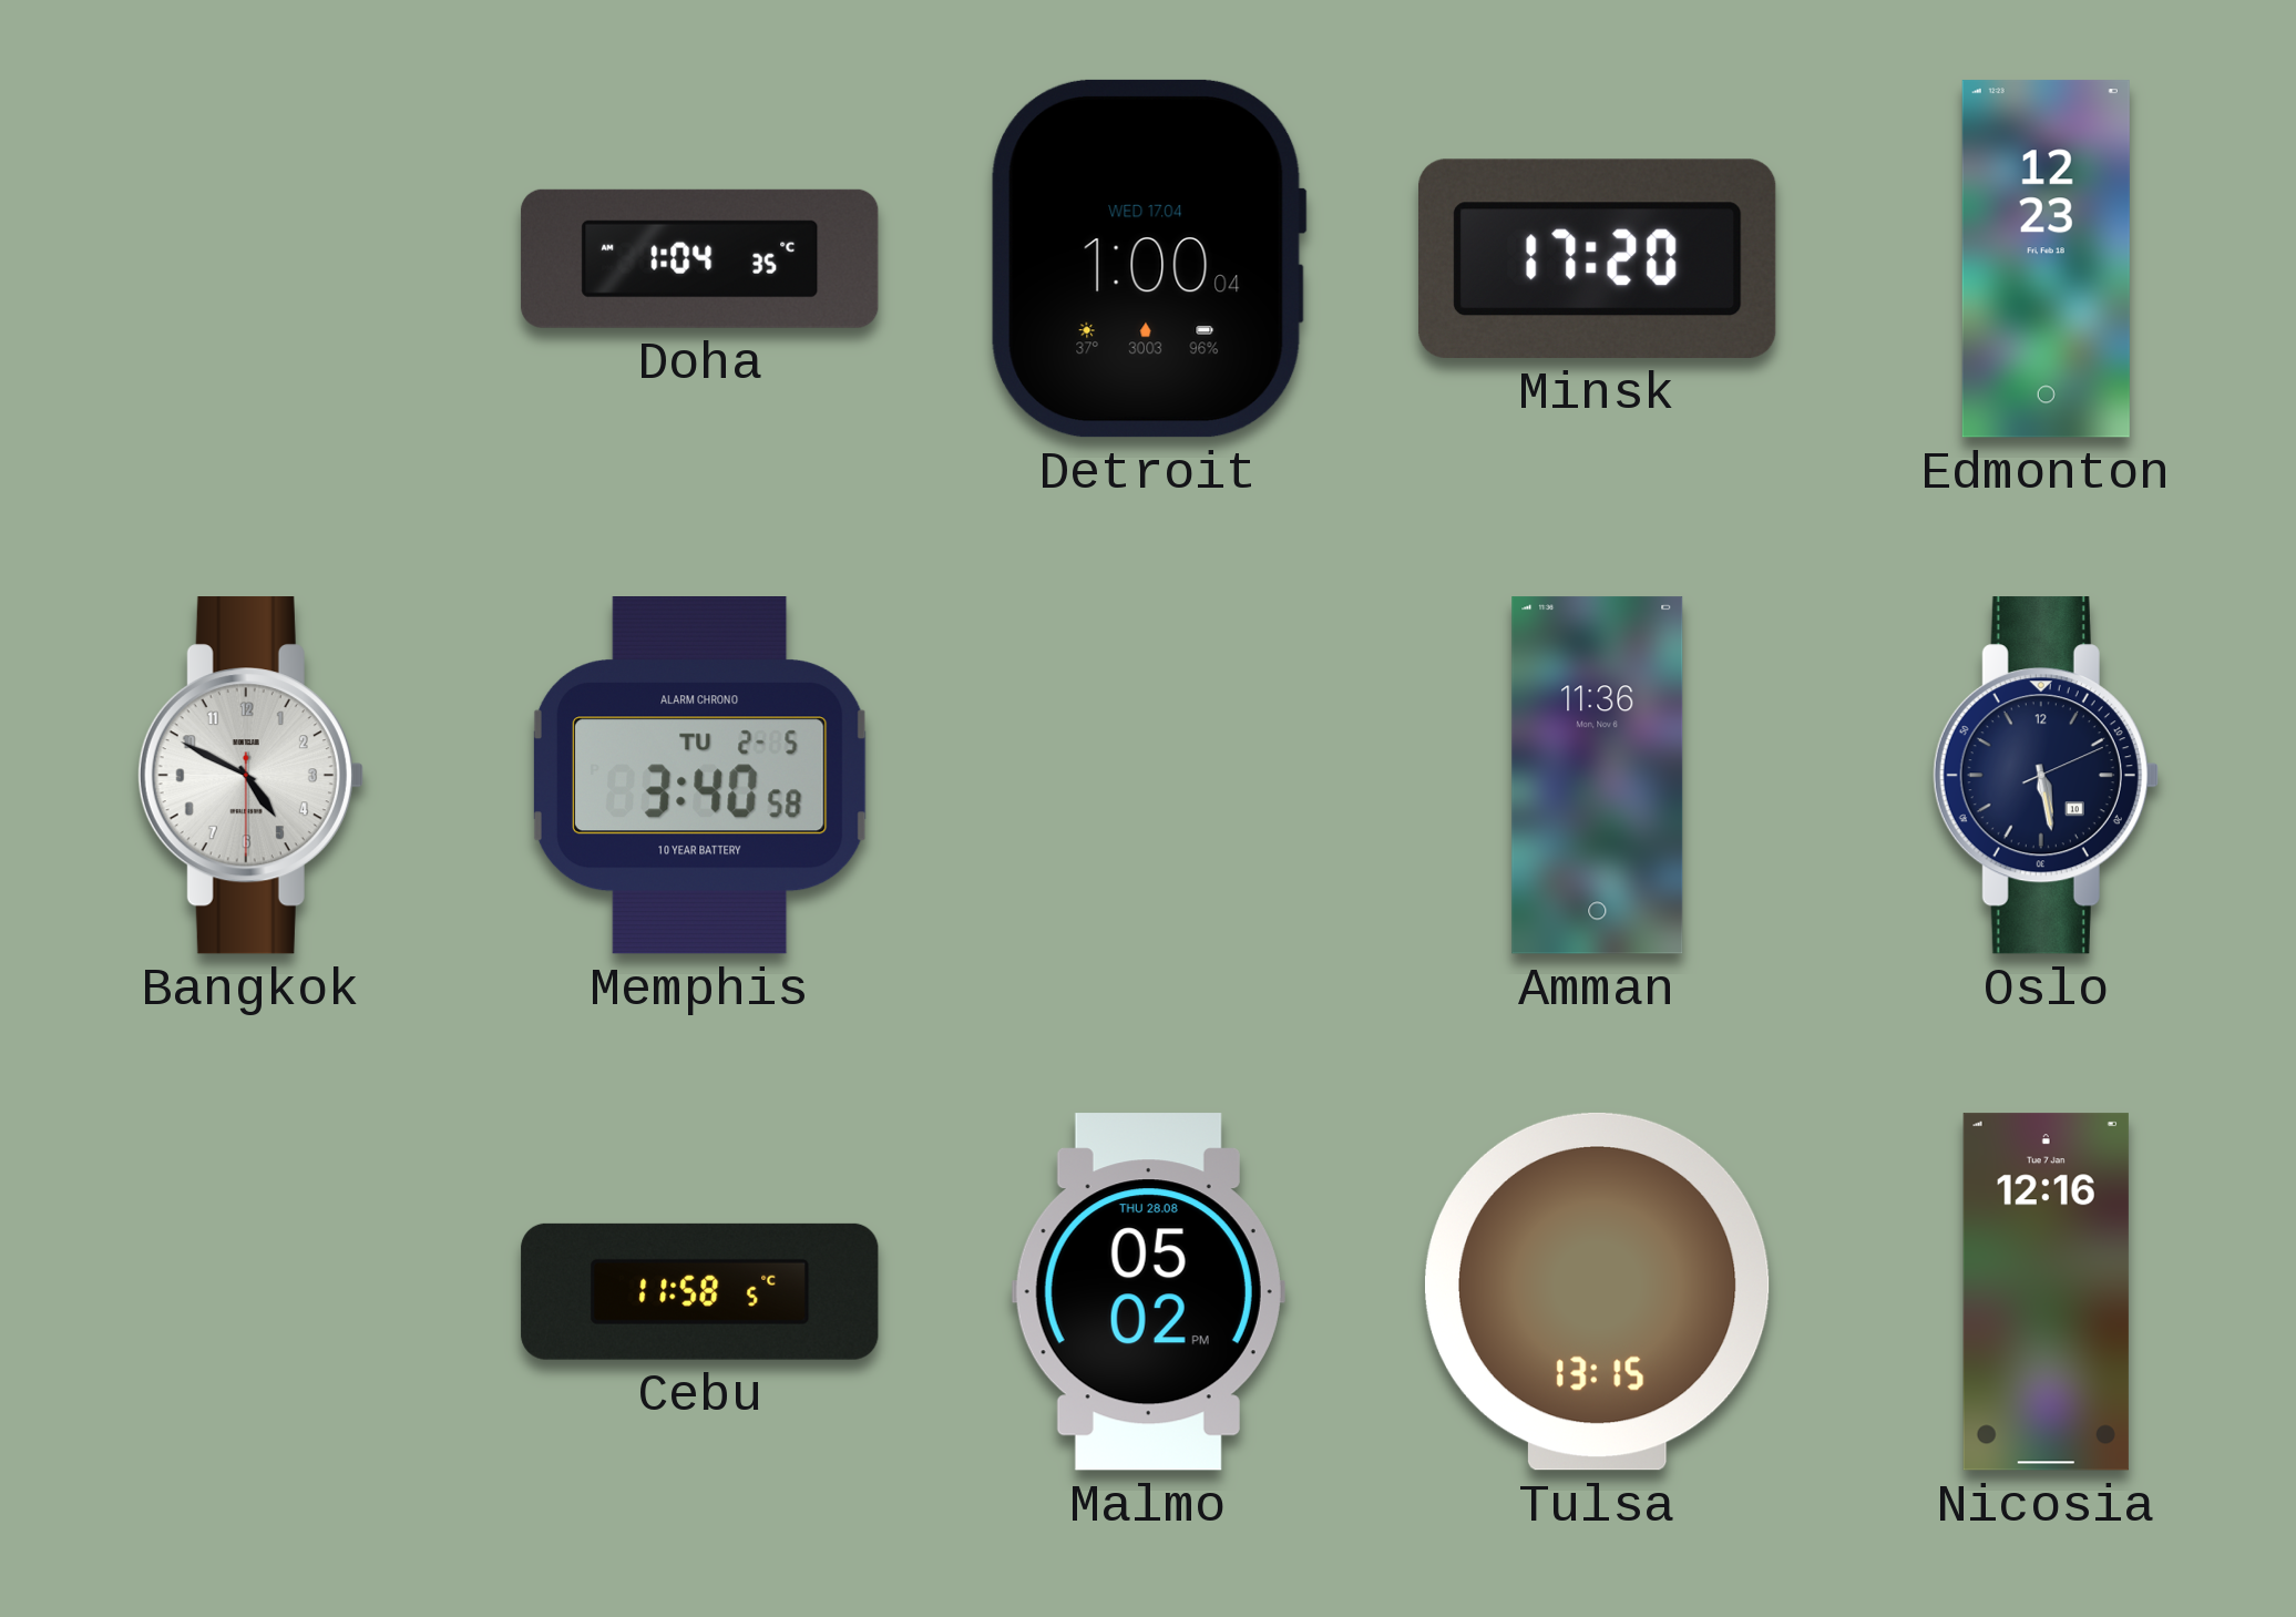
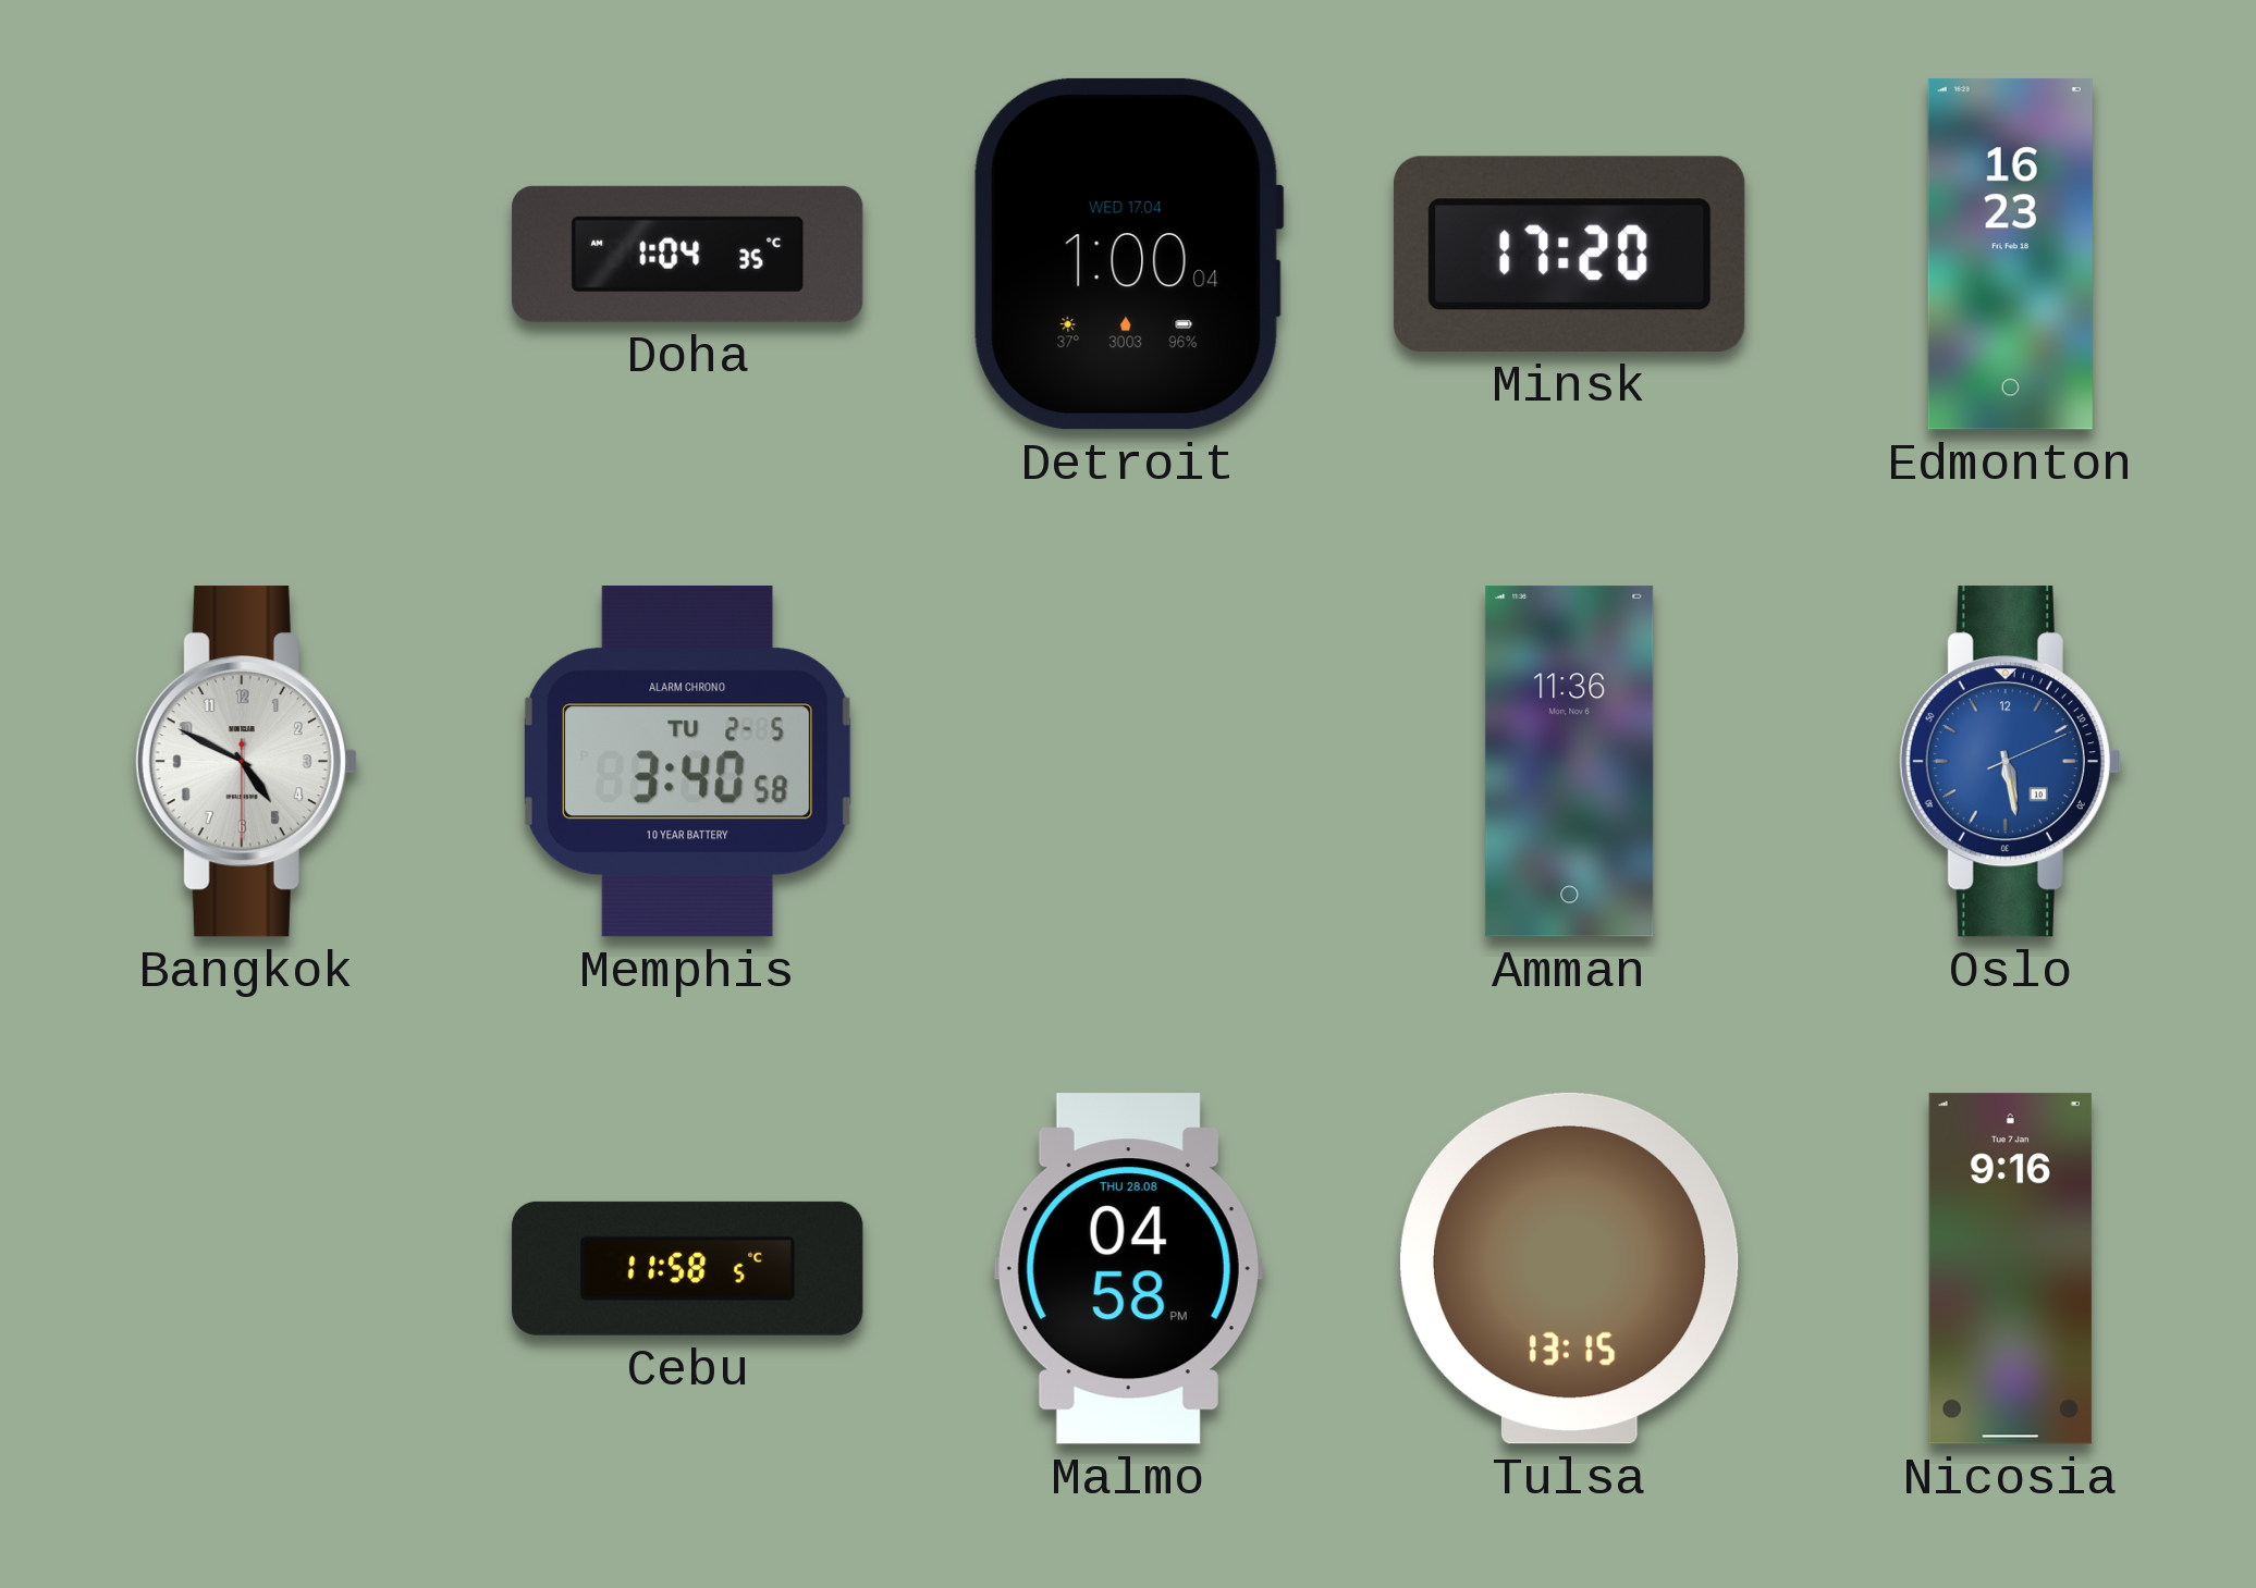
Edmonton: 12:23 -> 16:23 (2010, 255)
Oslo dial: navy -> blue (2010, 762)
Malmo: 05:02 -> 04:58 (1128, 1269)
Nicosia: 12:16 -> 9:16 (2010, 1269)
